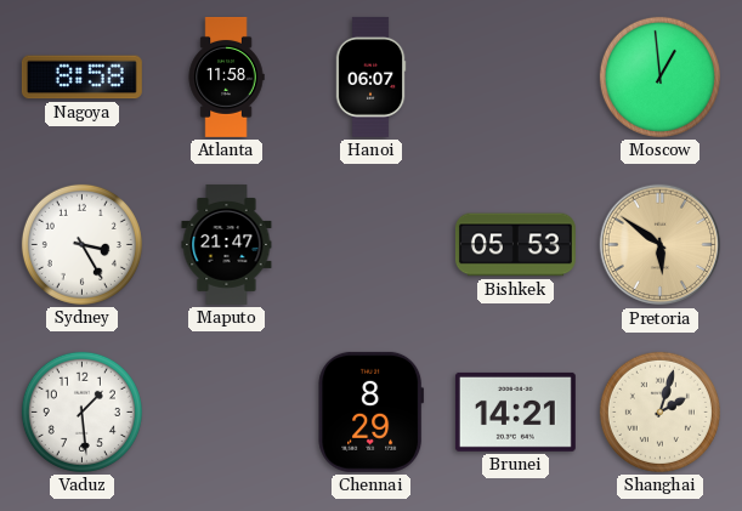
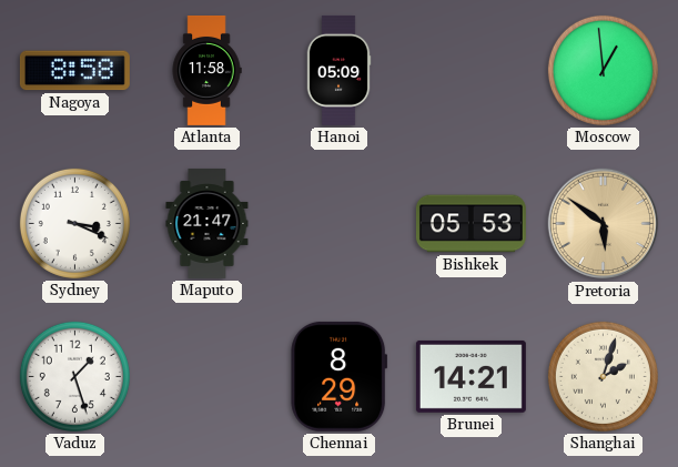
Hanoi: 06:07 -> 05:09 (338, 70)
Sydney: 3:25 -> 3:19 (74, 223)
Vaduz: 1:29 -> 1:27 (74, 376)
